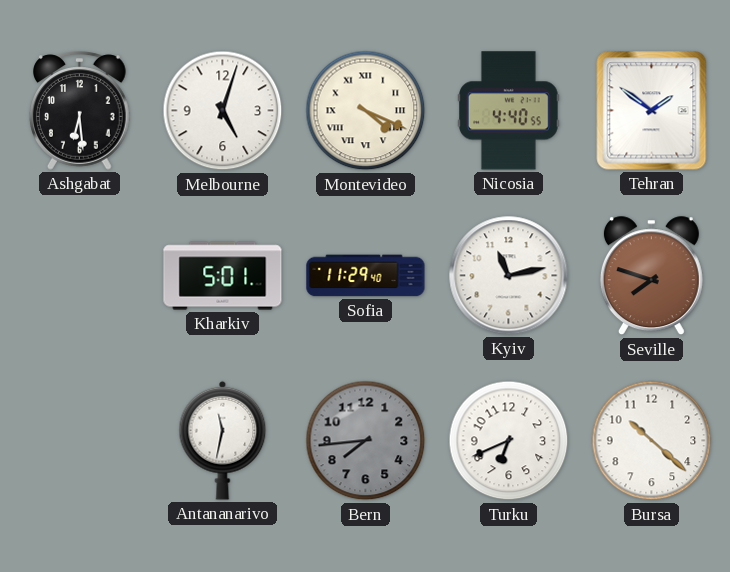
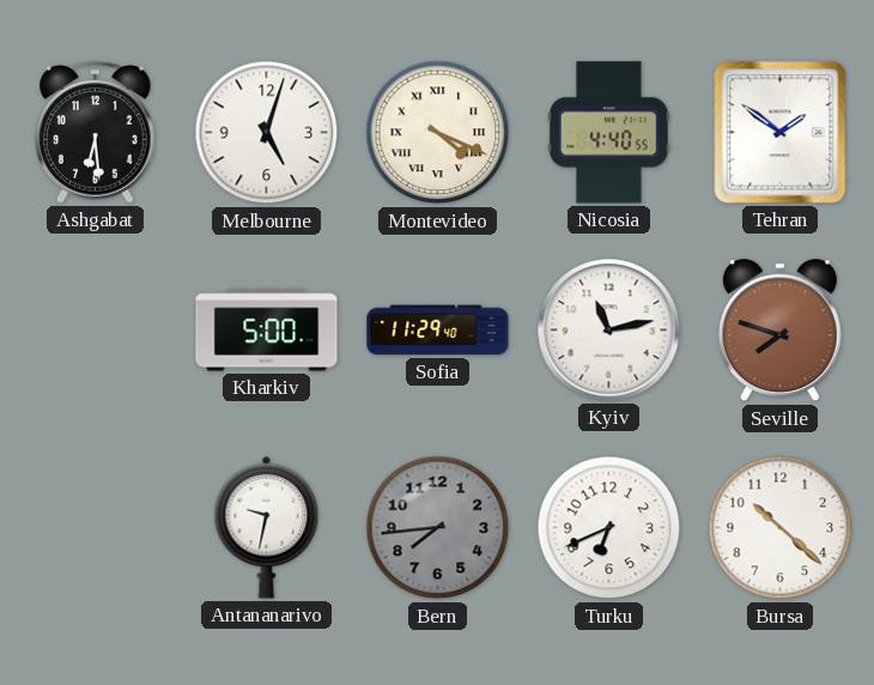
Kharkiv: 5:01 -> 5:00 (267, 331)
Antananarivo: 11:32 -> 9:32 (267, 527)
